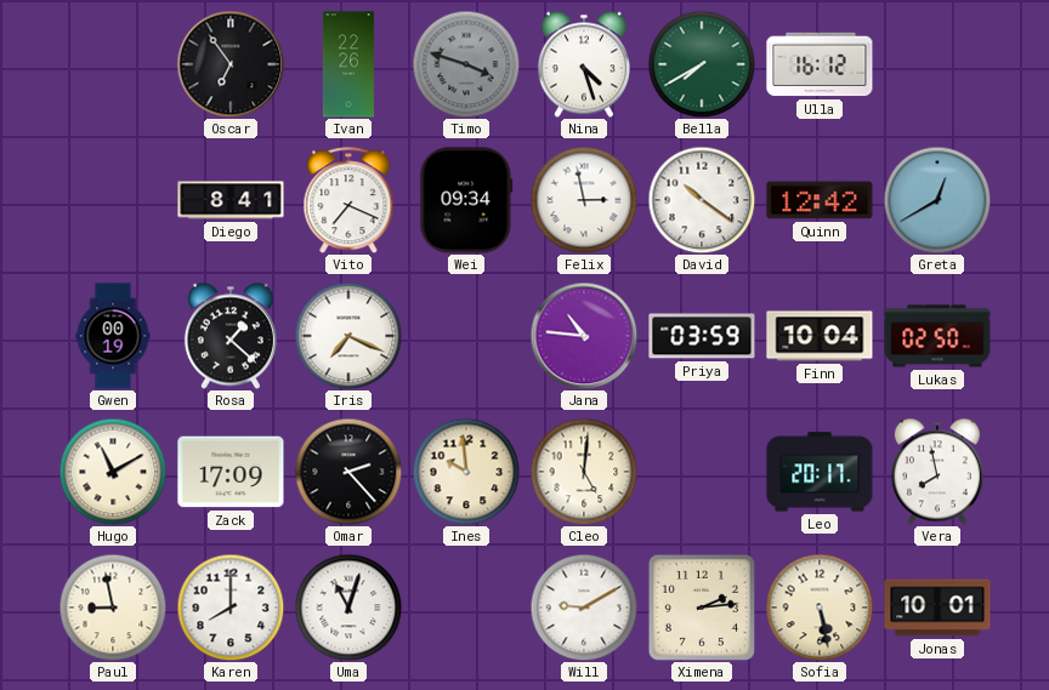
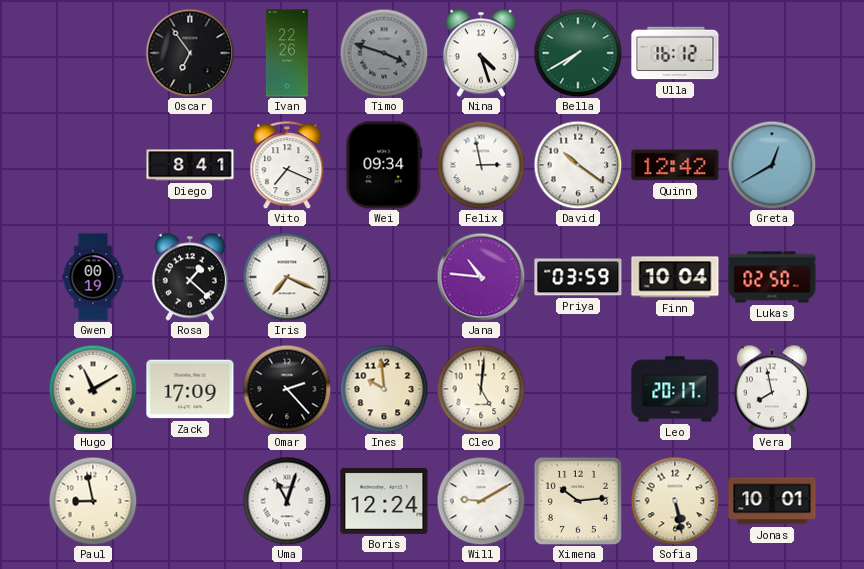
Karen: 8:00 -> none (231, 608)
Boris: none -> 12:24 (384, 501)
Ximena: 2:14 -> 10:14 (578, 501)
